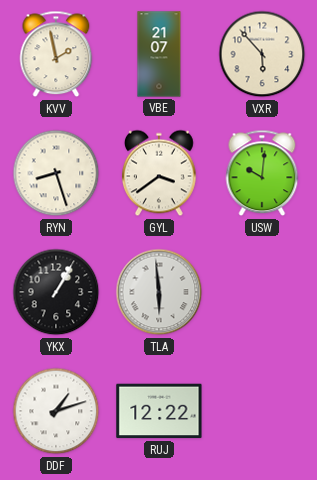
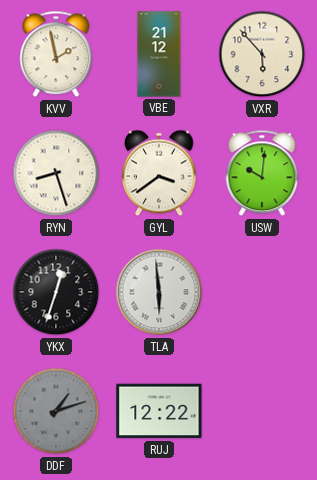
VBE: 21:07 -> 21:12 (159, 54)
YKX: 1:05 -> 12:33 (56, 292)
DDF dial: white -> grey (56, 411)
